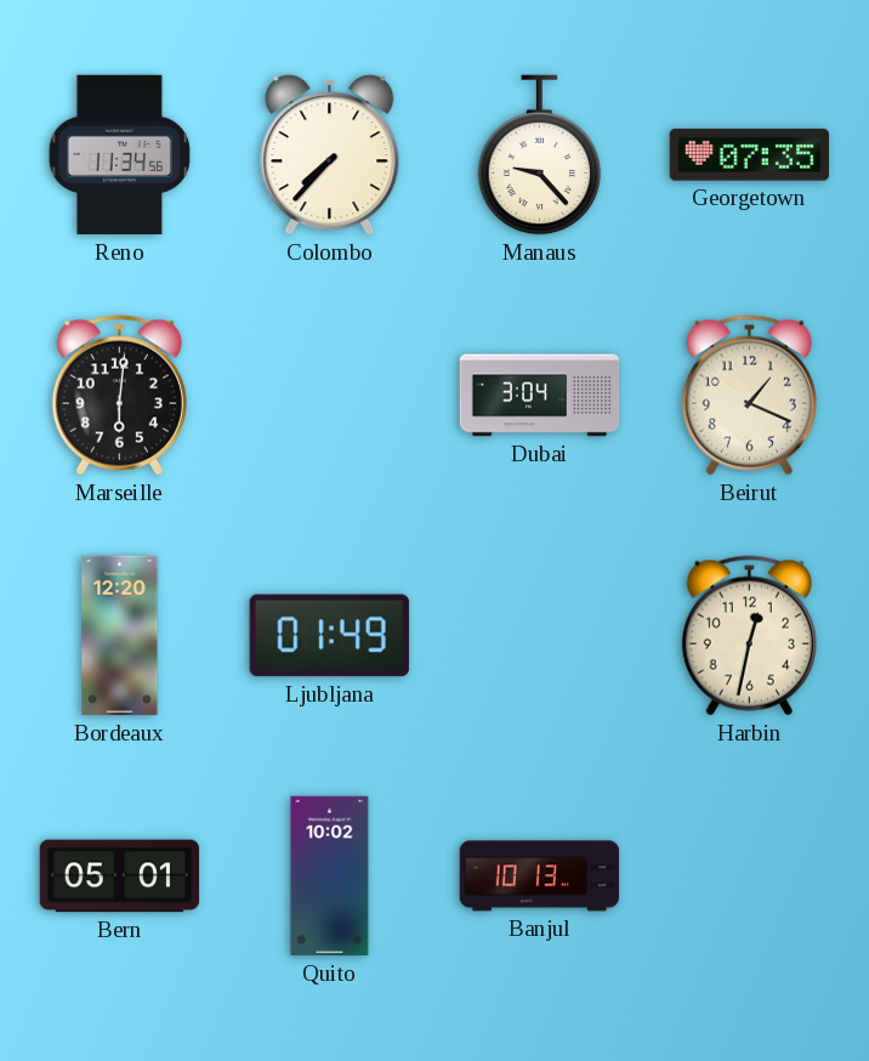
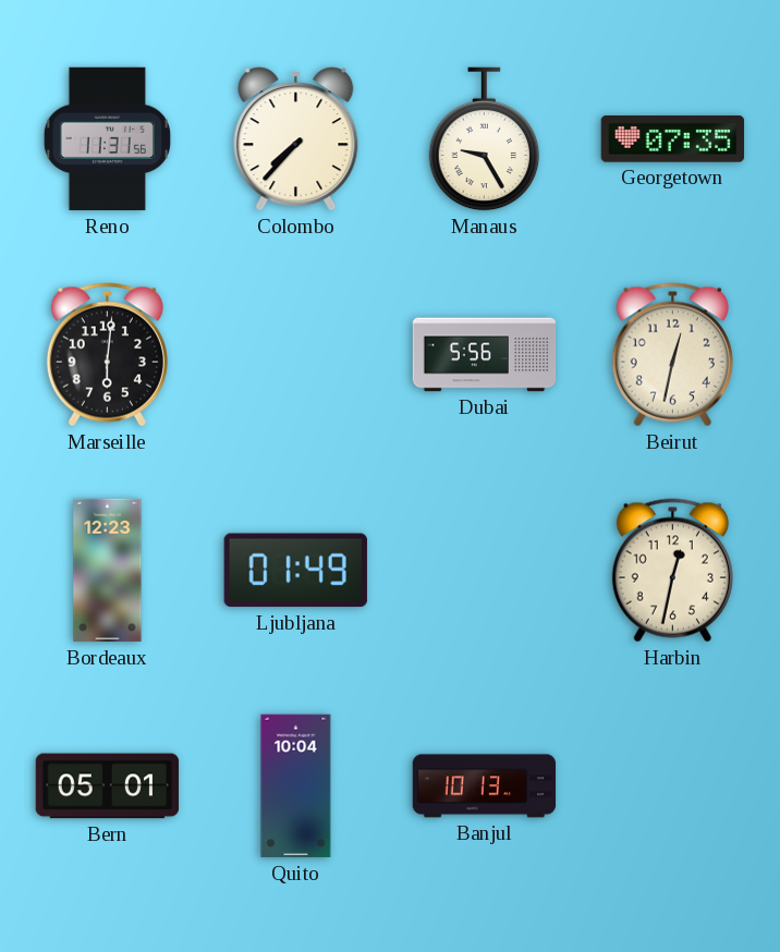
Reno: 11:34 -> 11:31 (107, 139)
Manaus: 9:23 -> 9:25 (485, 139)
Dubai: 3:04 -> 5:56 (485, 355)
Beirut: 1:19 -> 12:32 (672, 355)
Bordeaux: 12:20 -> 12:23 (108, 571)
Quito: 10:02 -> 10:04 (296, 786)
